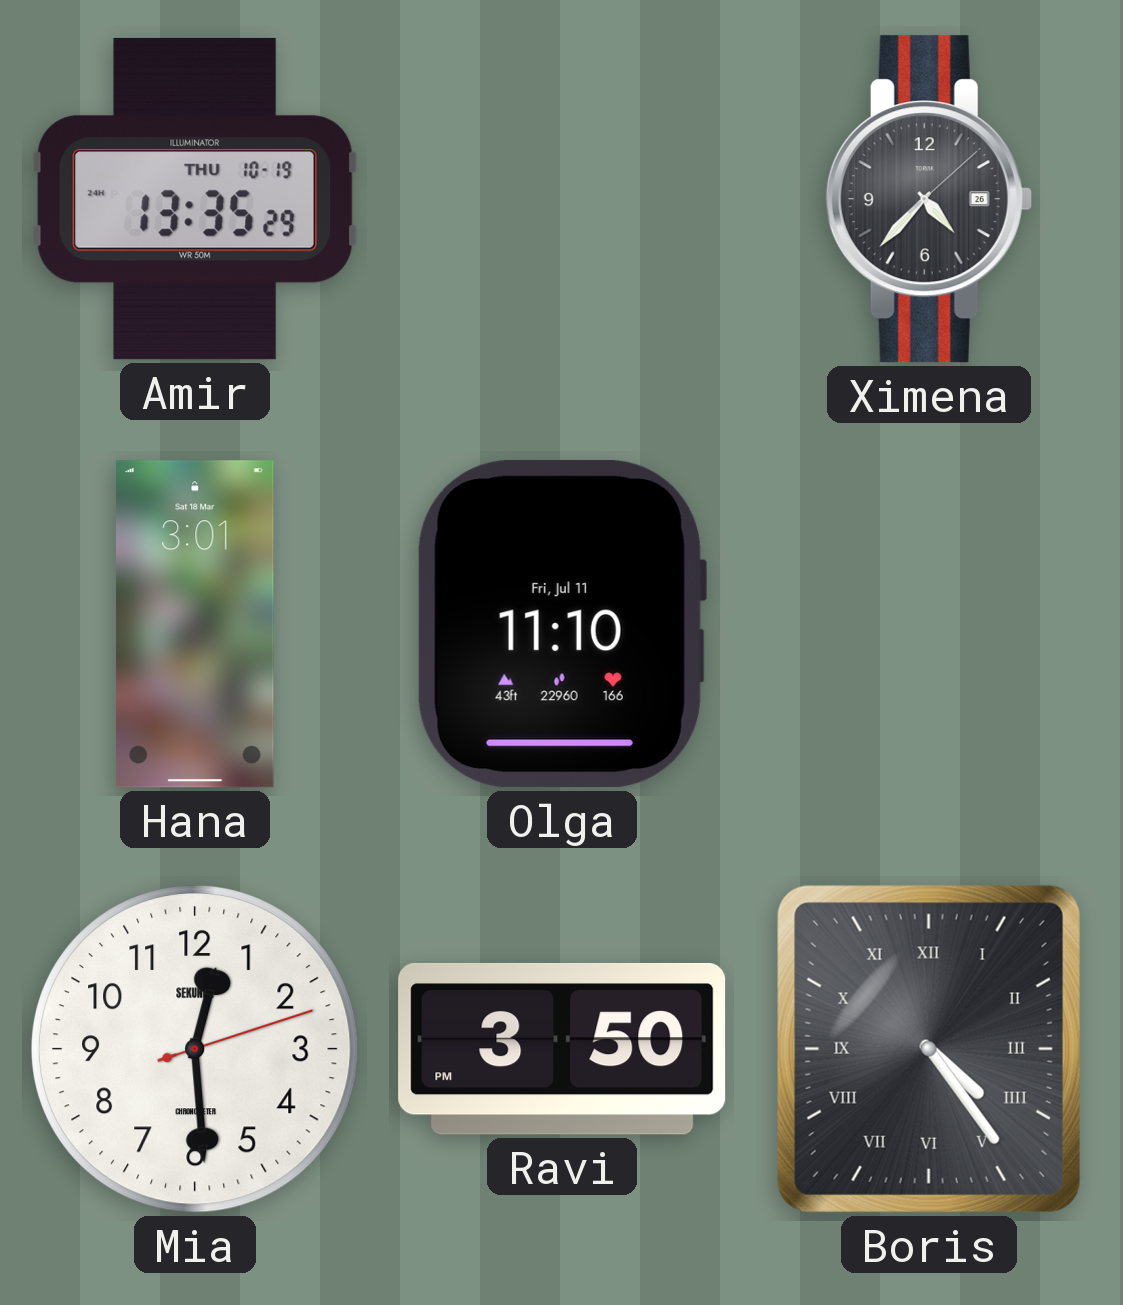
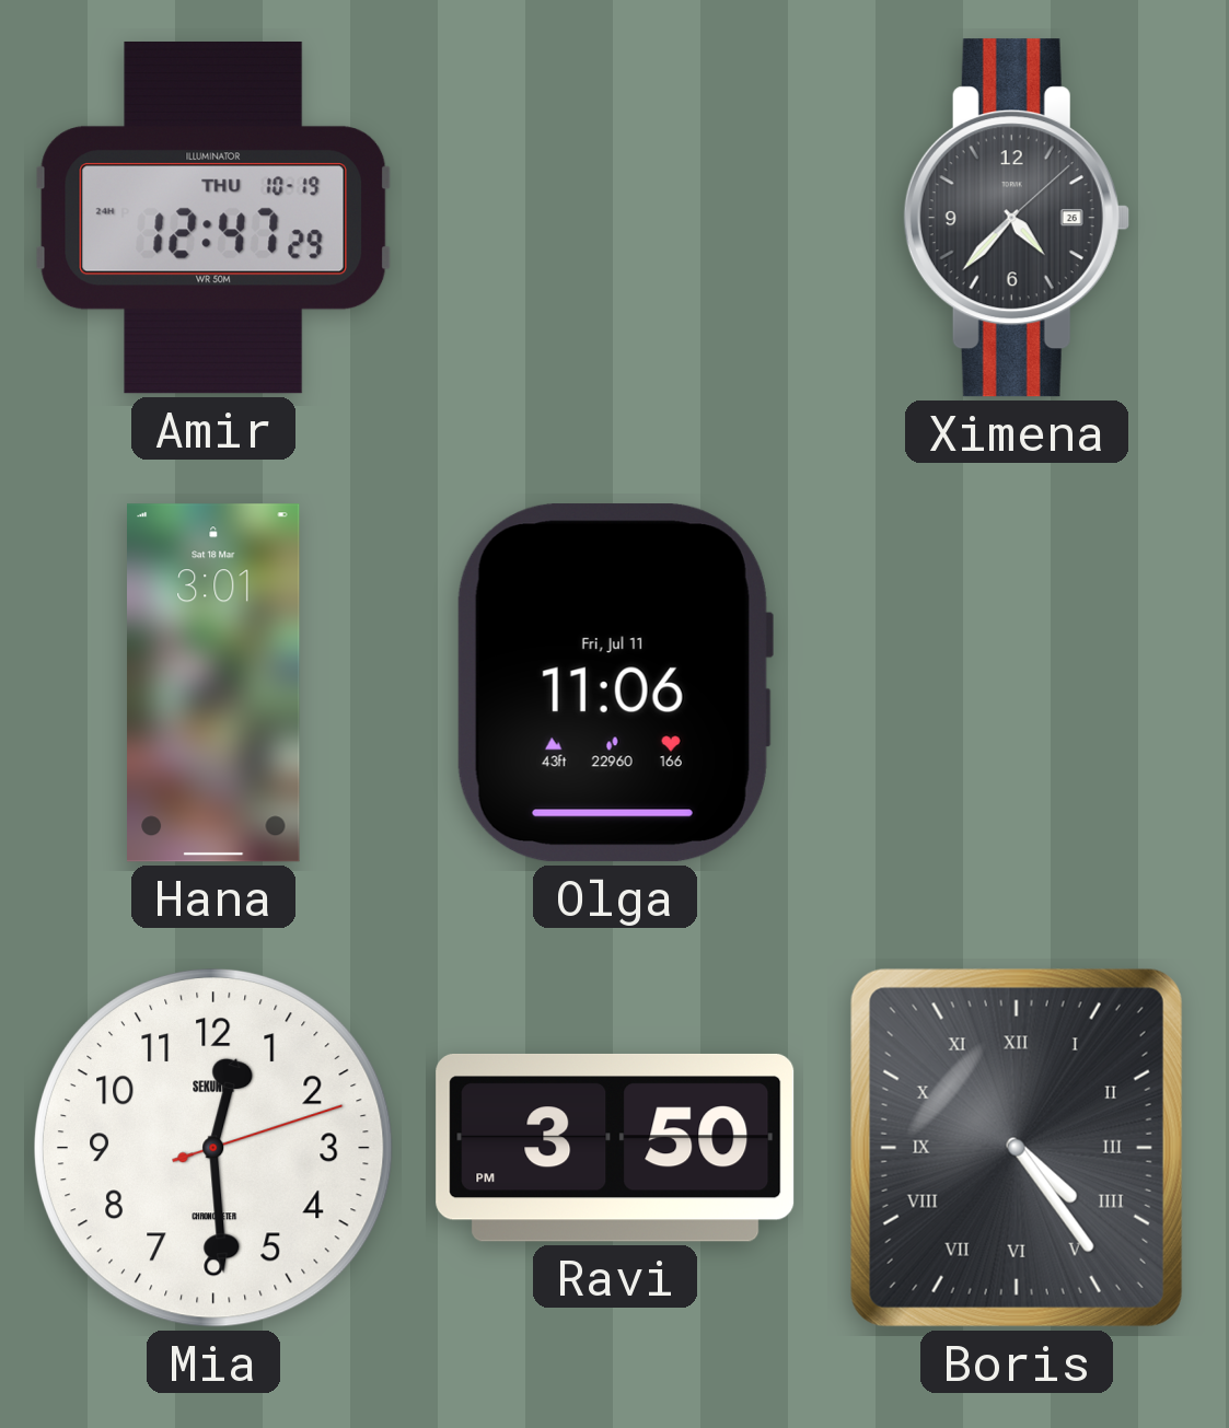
Amir: 13:35 -> 12:47 (213, 218)
Olga: 11:10 -> 11:06 (614, 683)
